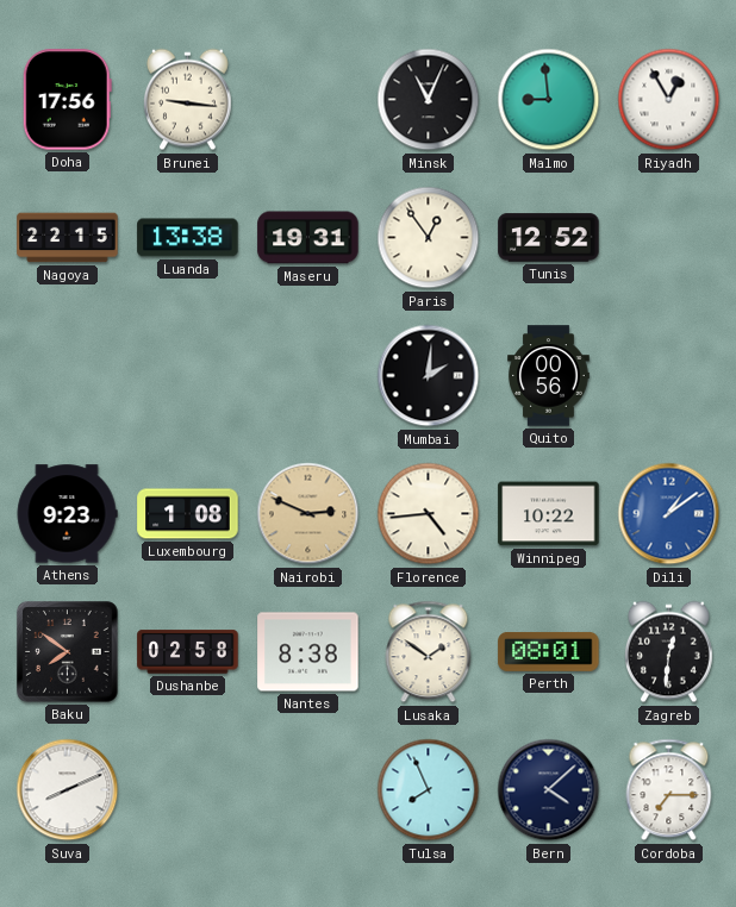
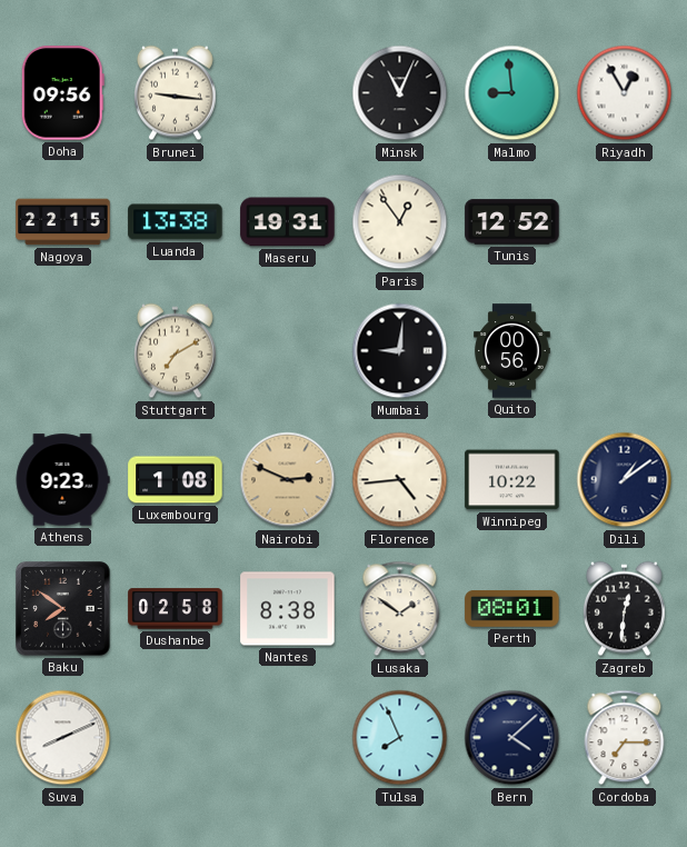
Doha: 17:56 -> 09:56 (62, 93)
Stuttgart: none -> 7:10 (175, 351)
Mumbai: 2:01 -> 9:01 (400, 351)
Dili dial: blue -> navy (625, 480)
